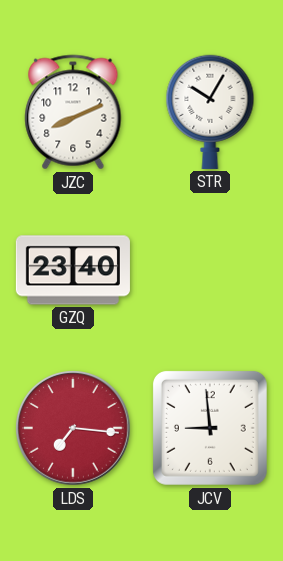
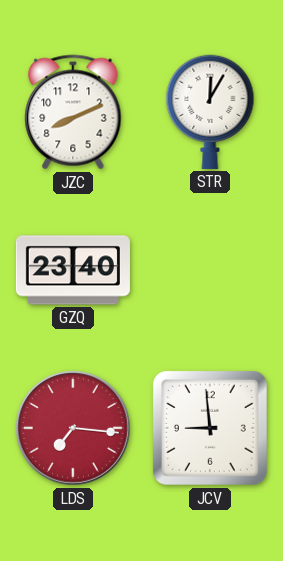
STR: 10:05 -> 12:05 (210, 112)
